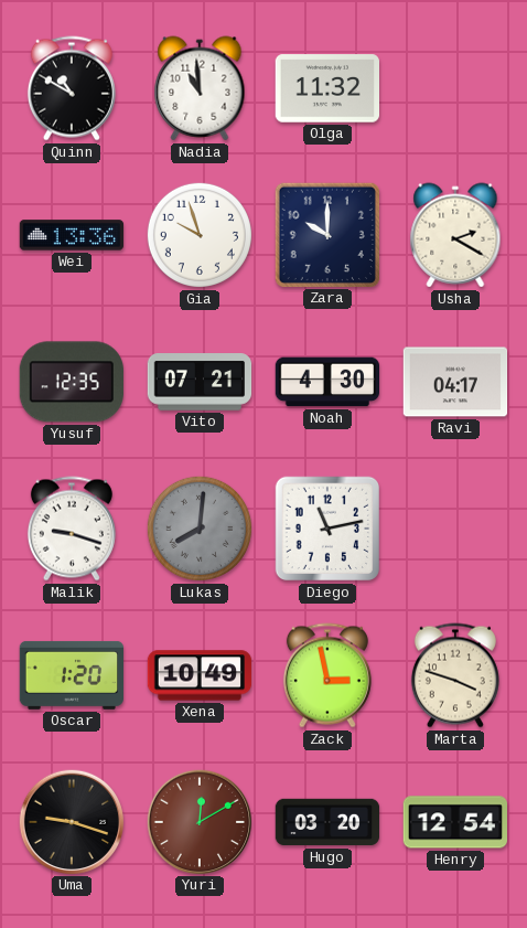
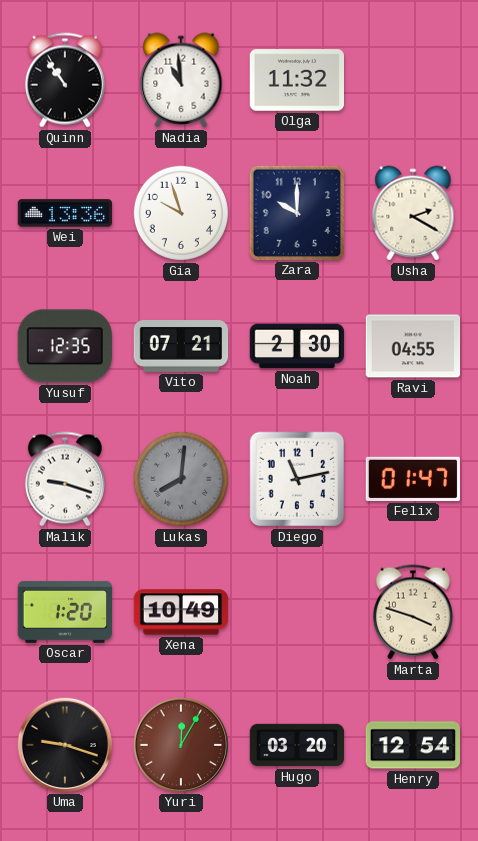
Quinn: 10:50 -> 10:54 (65, 80)
Noah: 4:30 -> 2:30 (297, 346)
Ravi: 04:17 -> 04:55 (413, 346)
Felix: none -> 01:47 (412, 479)
Zack: 2:58 -> none (327, 675)
Yuri: 12:10 -> 12:05 (180, 744)
